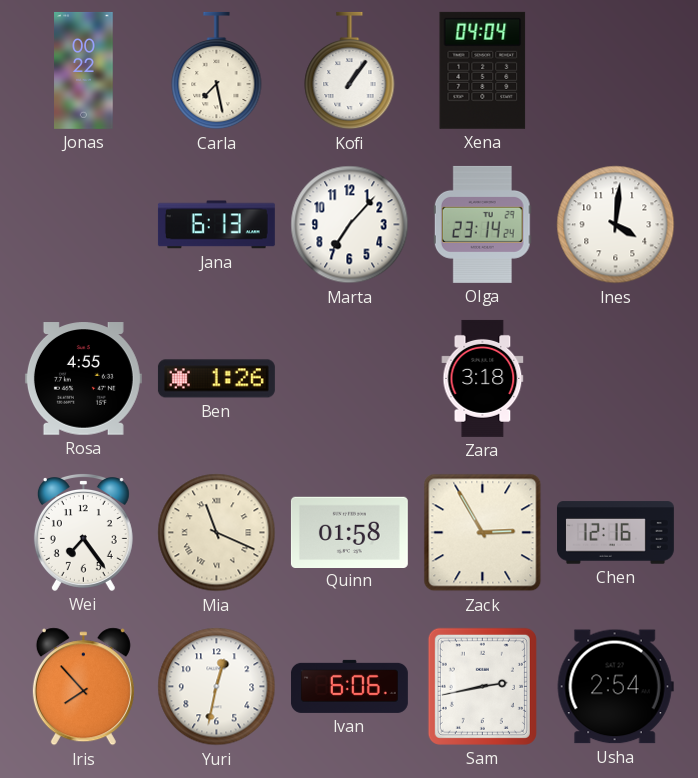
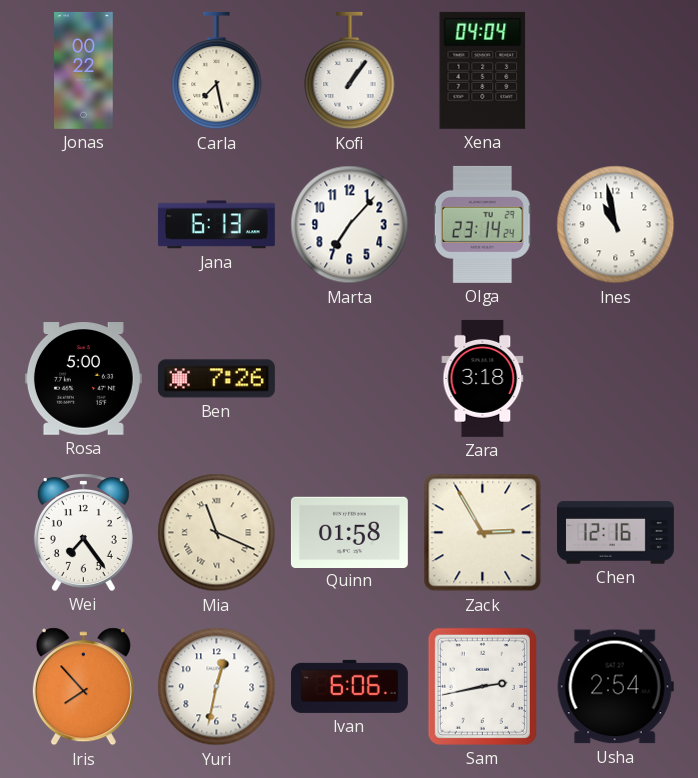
Ines: 4:01 -> 10:58 (616, 225)
Rosa: 4:55 -> 5:00 (83, 379)
Ben: 1:26 -> 7:26 (216, 379)
